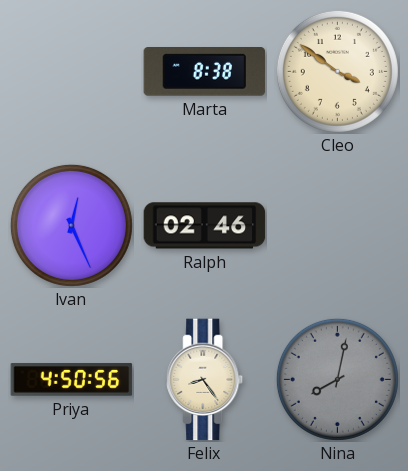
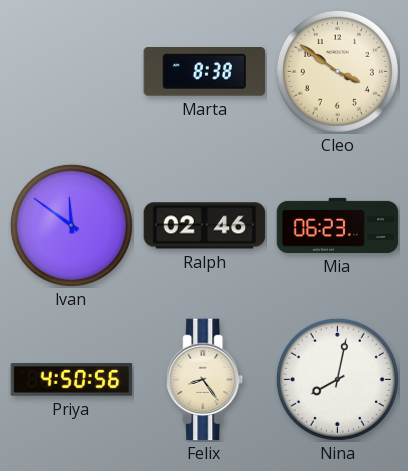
Ivan: 12:26 -> 11:51 (71, 225)
Mia: none -> 06:23 (338, 225)
Nina dial: grey -> white (337, 379)
